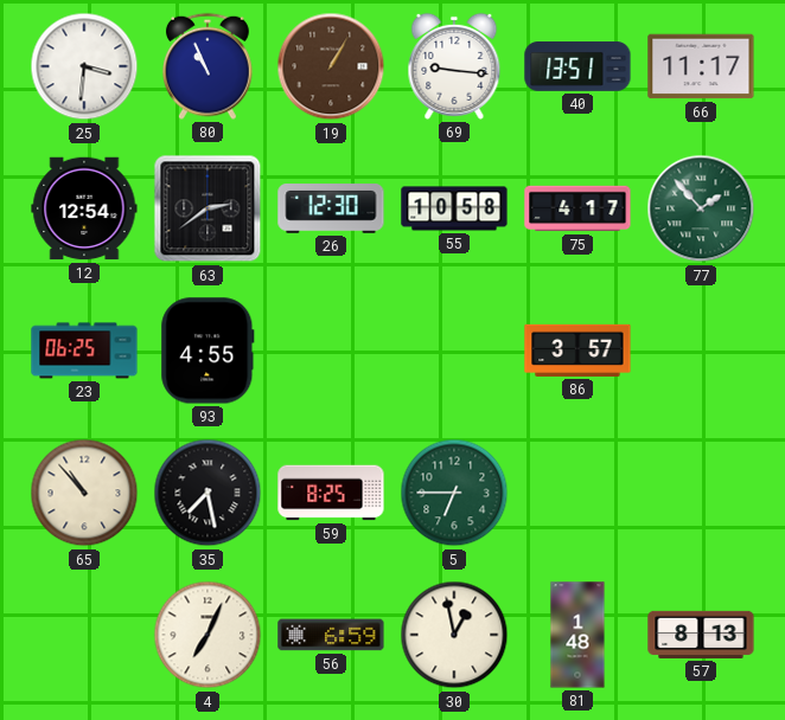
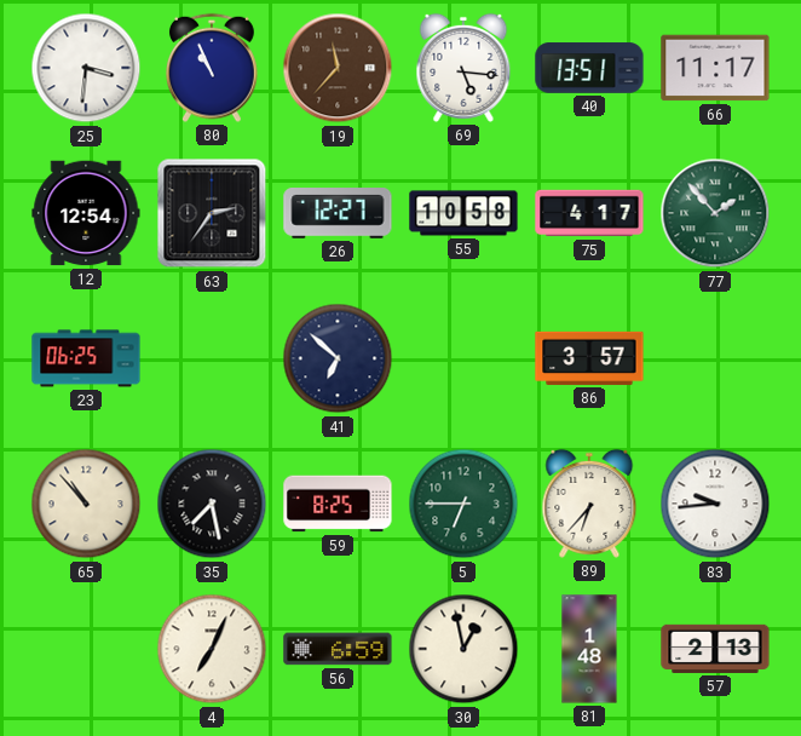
19: 1:05 -> 11:37 (338, 68)
69: 9:16 -> 5:16 (463, 68)
63: 2:39 -> 2:36 (212, 213)
26: 12:30 -> 12:27 (338, 214)
93: 4:55 -> none (208, 351)
41: none -> 6:52 (338, 358)
89: none -> 6:37 (589, 504)
83: none -> 9:44 (715, 504)
57: 8:13 -> 2:13 (715, 649)
